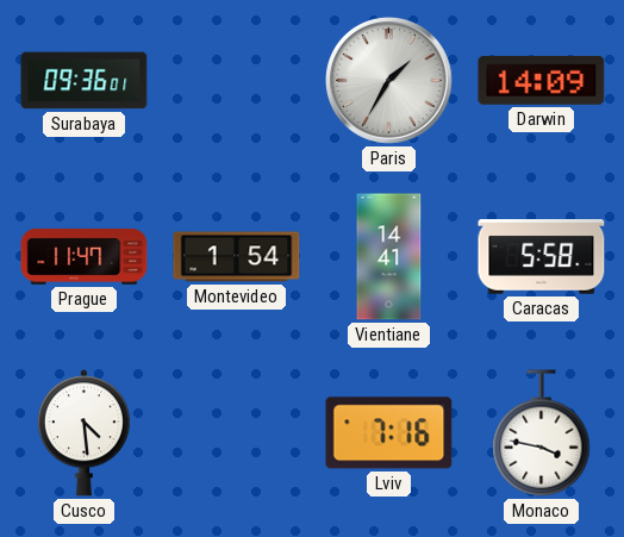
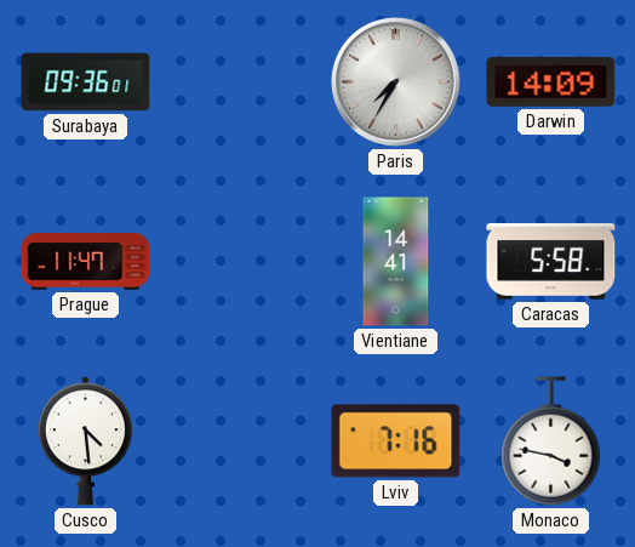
Paris: 1:35 -> 7:35 (396, 82)
Montevideo: 1:54 -> none (237, 257)
